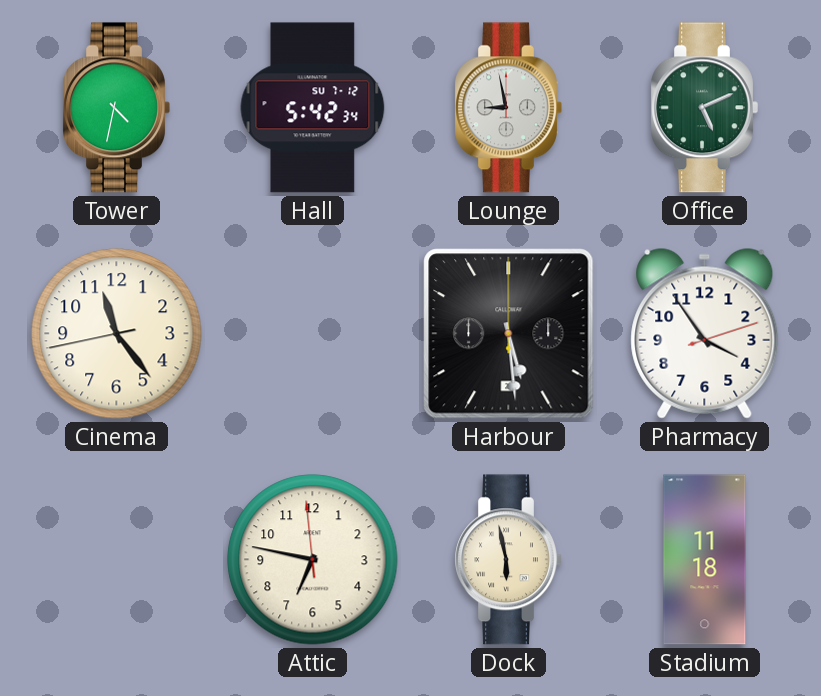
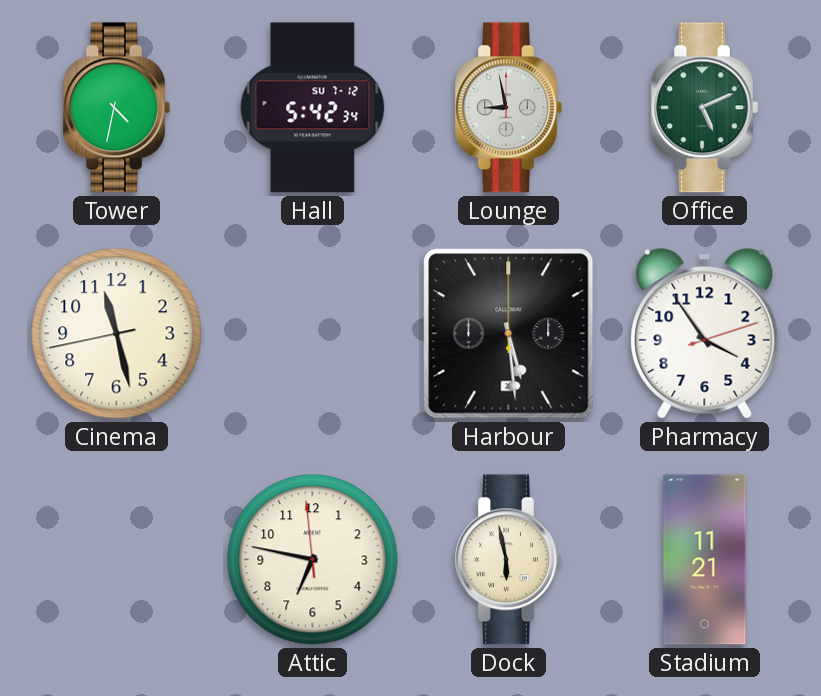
Cinema: 11:23 -> 11:27 (117, 334)
Stadium: 11:18 -> 11:21 (705, 560)
